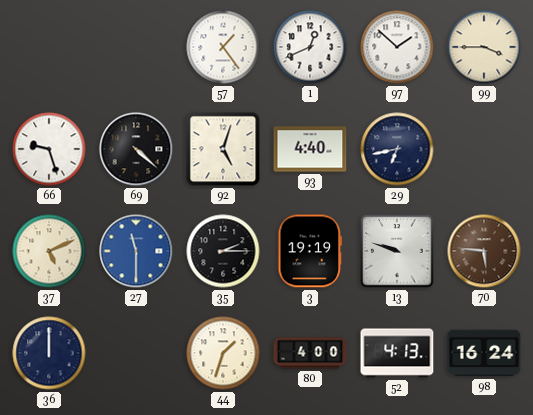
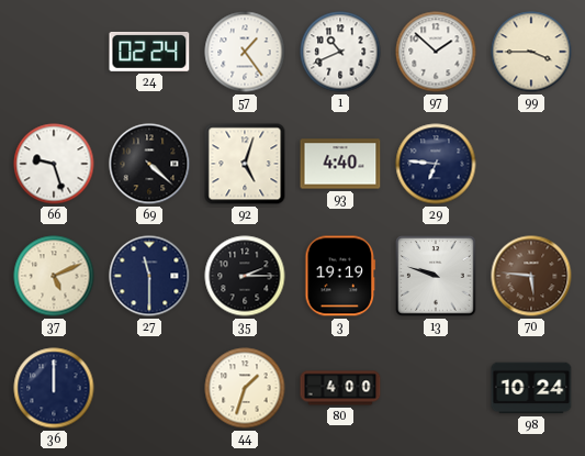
24: none -> 02:24 (149, 52)
1: 12:41 -> 10:41 (340, 52)
29: 6:43 -> 6:46 (436, 164)
27 dial: blue -> navy (149, 276)
52: 4:13 -> none (397, 353)
98: 16:24 -> 10:24 (531, 388)
